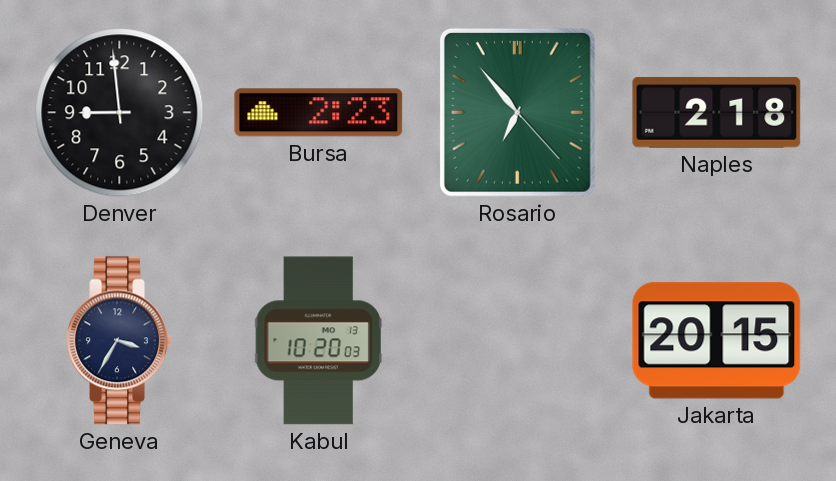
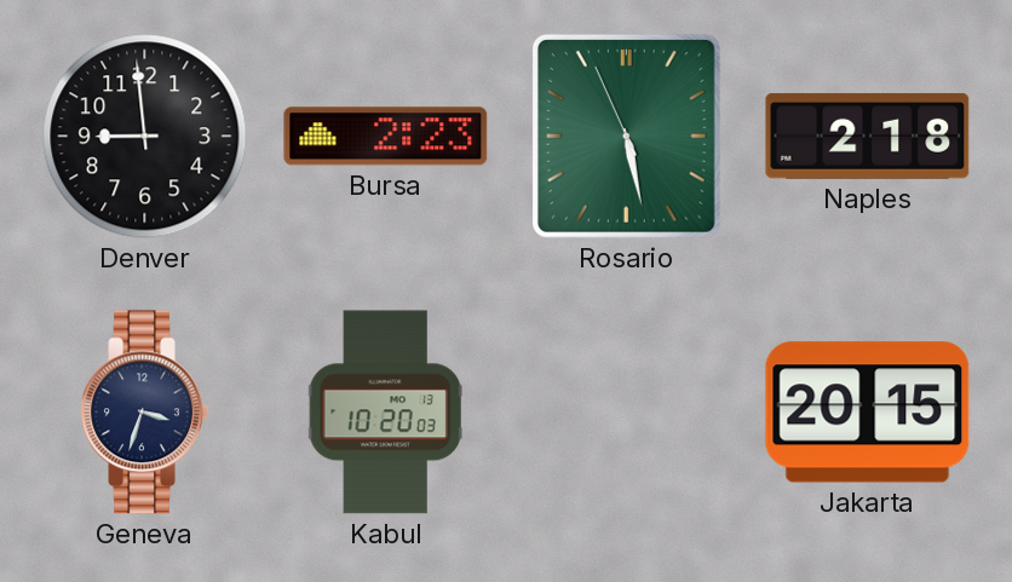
Rosario: 6:53 -> 5:27 (626, 136)
Geneva: 3:35 -> 3:33 (145, 413)
